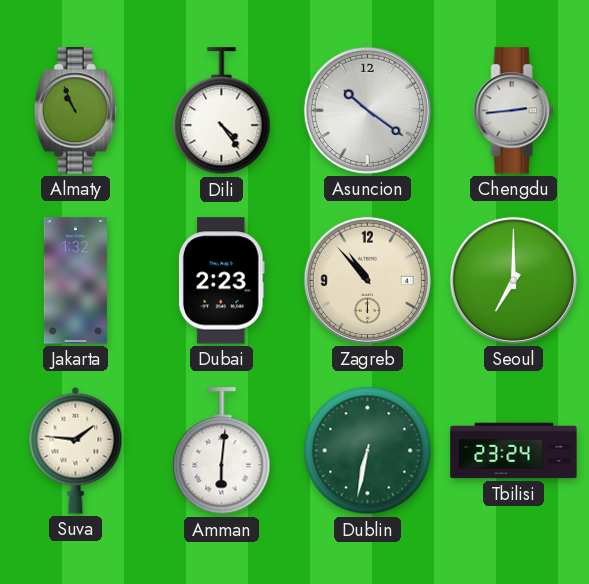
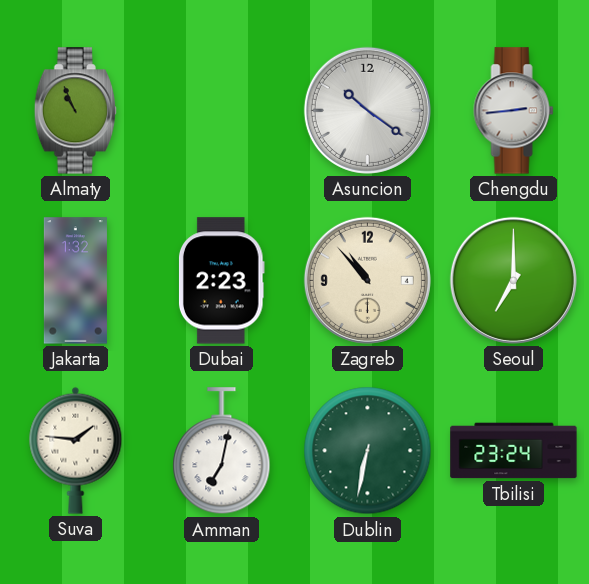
Dili: 4:24 -> none (222, 111)
Amman: 6:01 -> 7:02 (222, 451)
